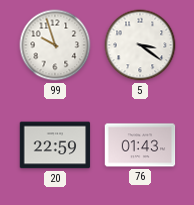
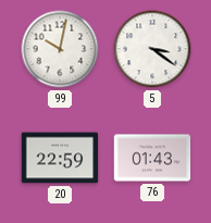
99: 9:57 -> 10:02 (60, 49)
